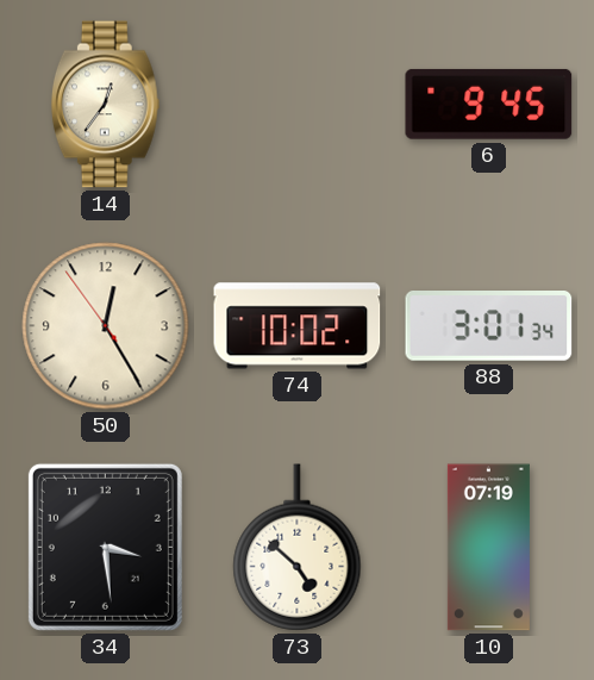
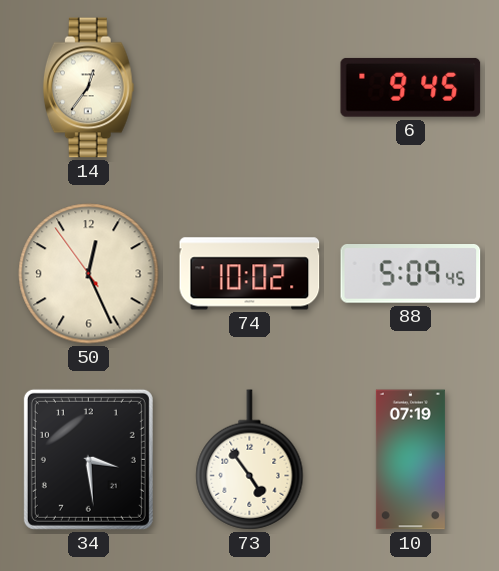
50: 12:24 -> 12:25 (89, 274)
88: 3:01 -> 5:09 (411, 274)
73: 4:52 -> 4:54 (250, 460)
